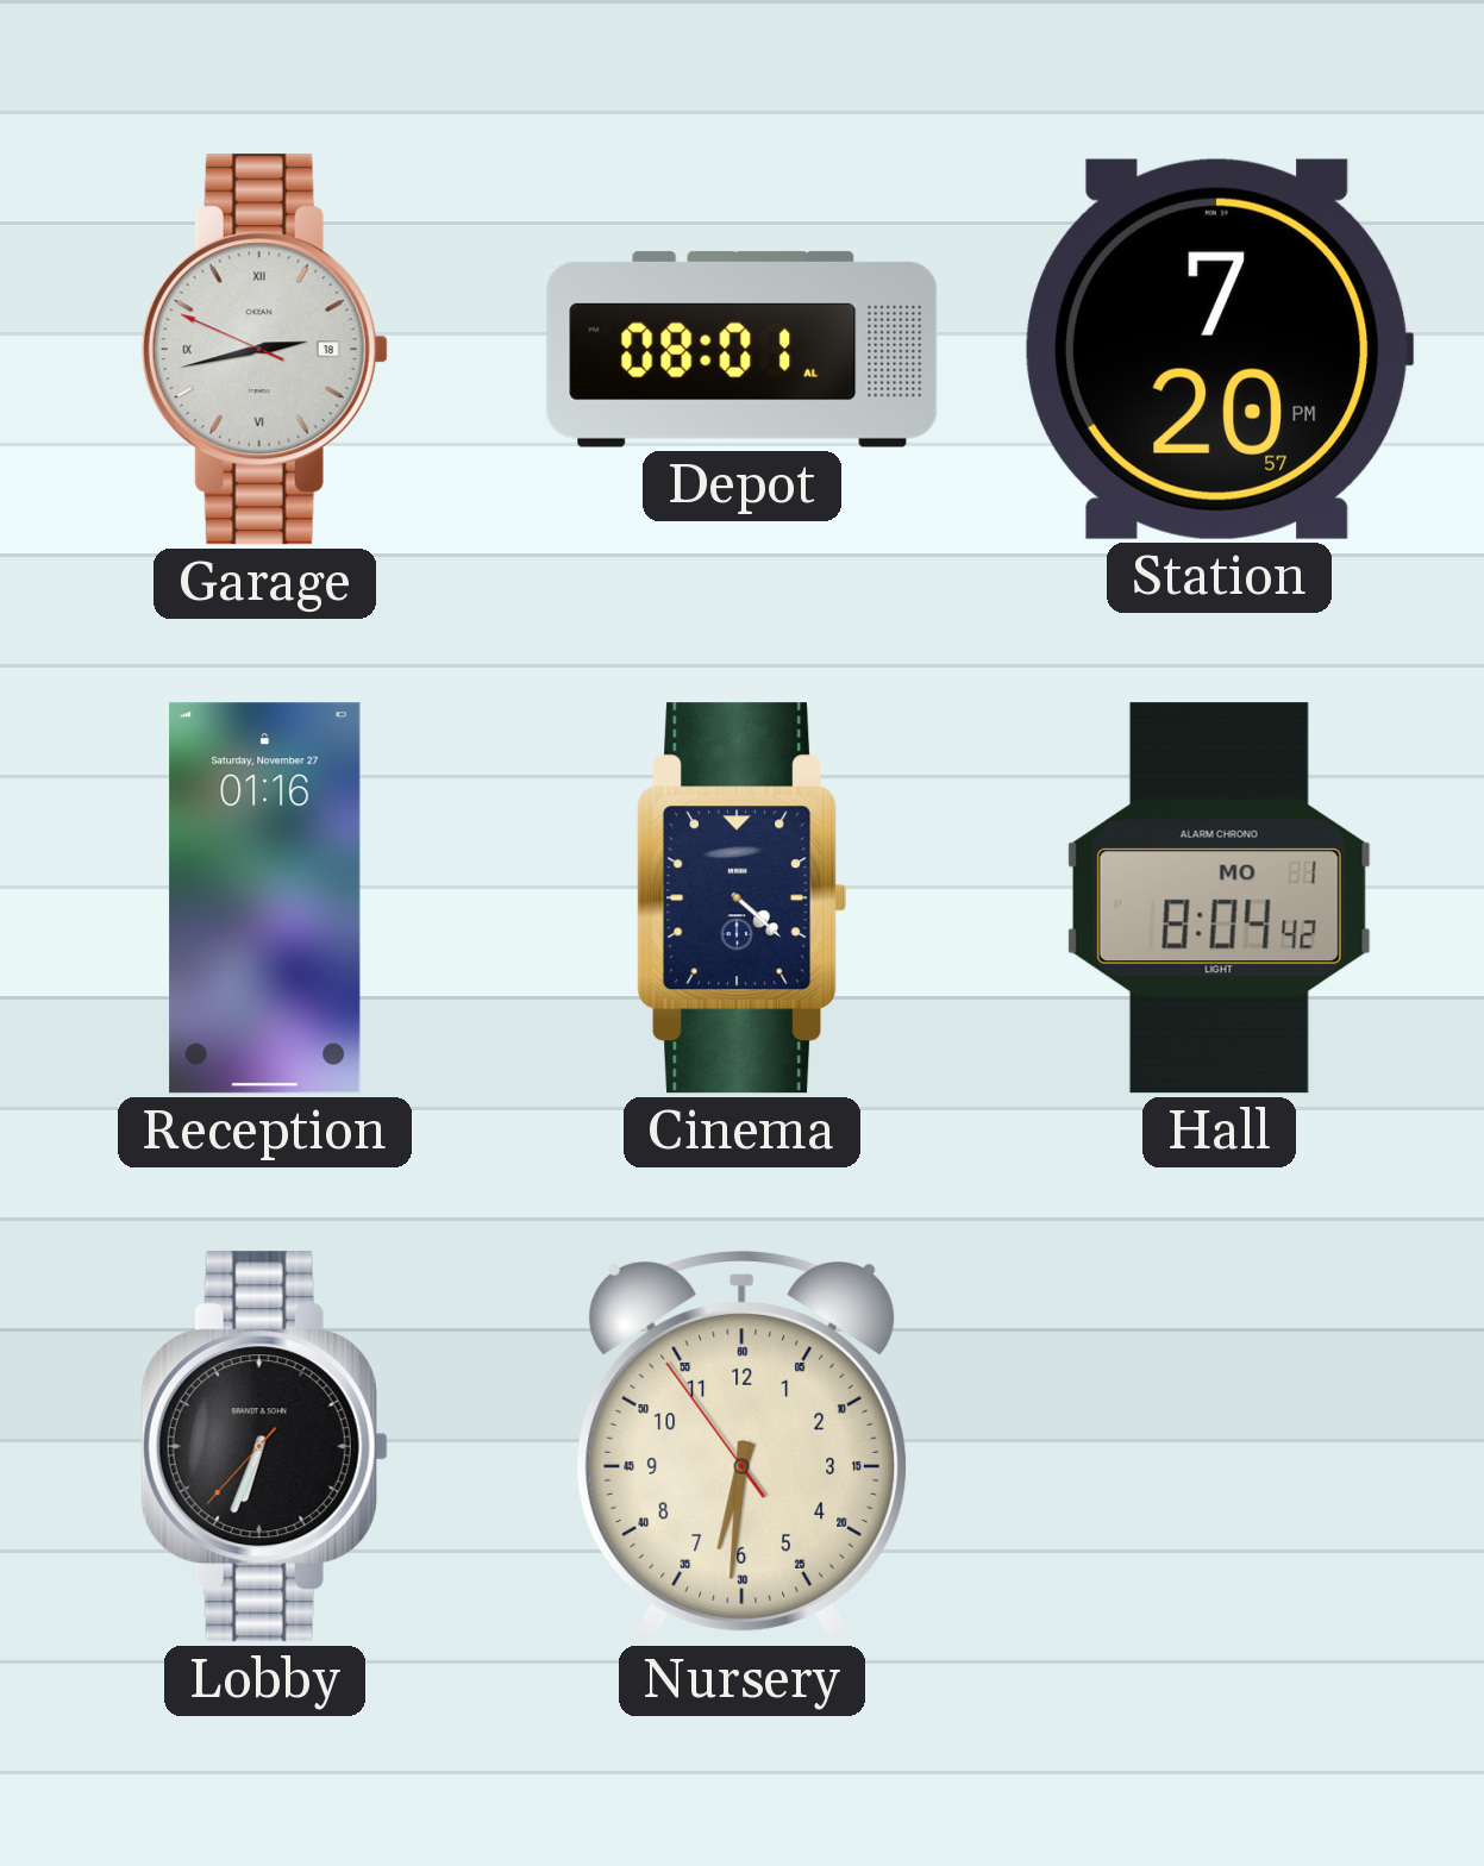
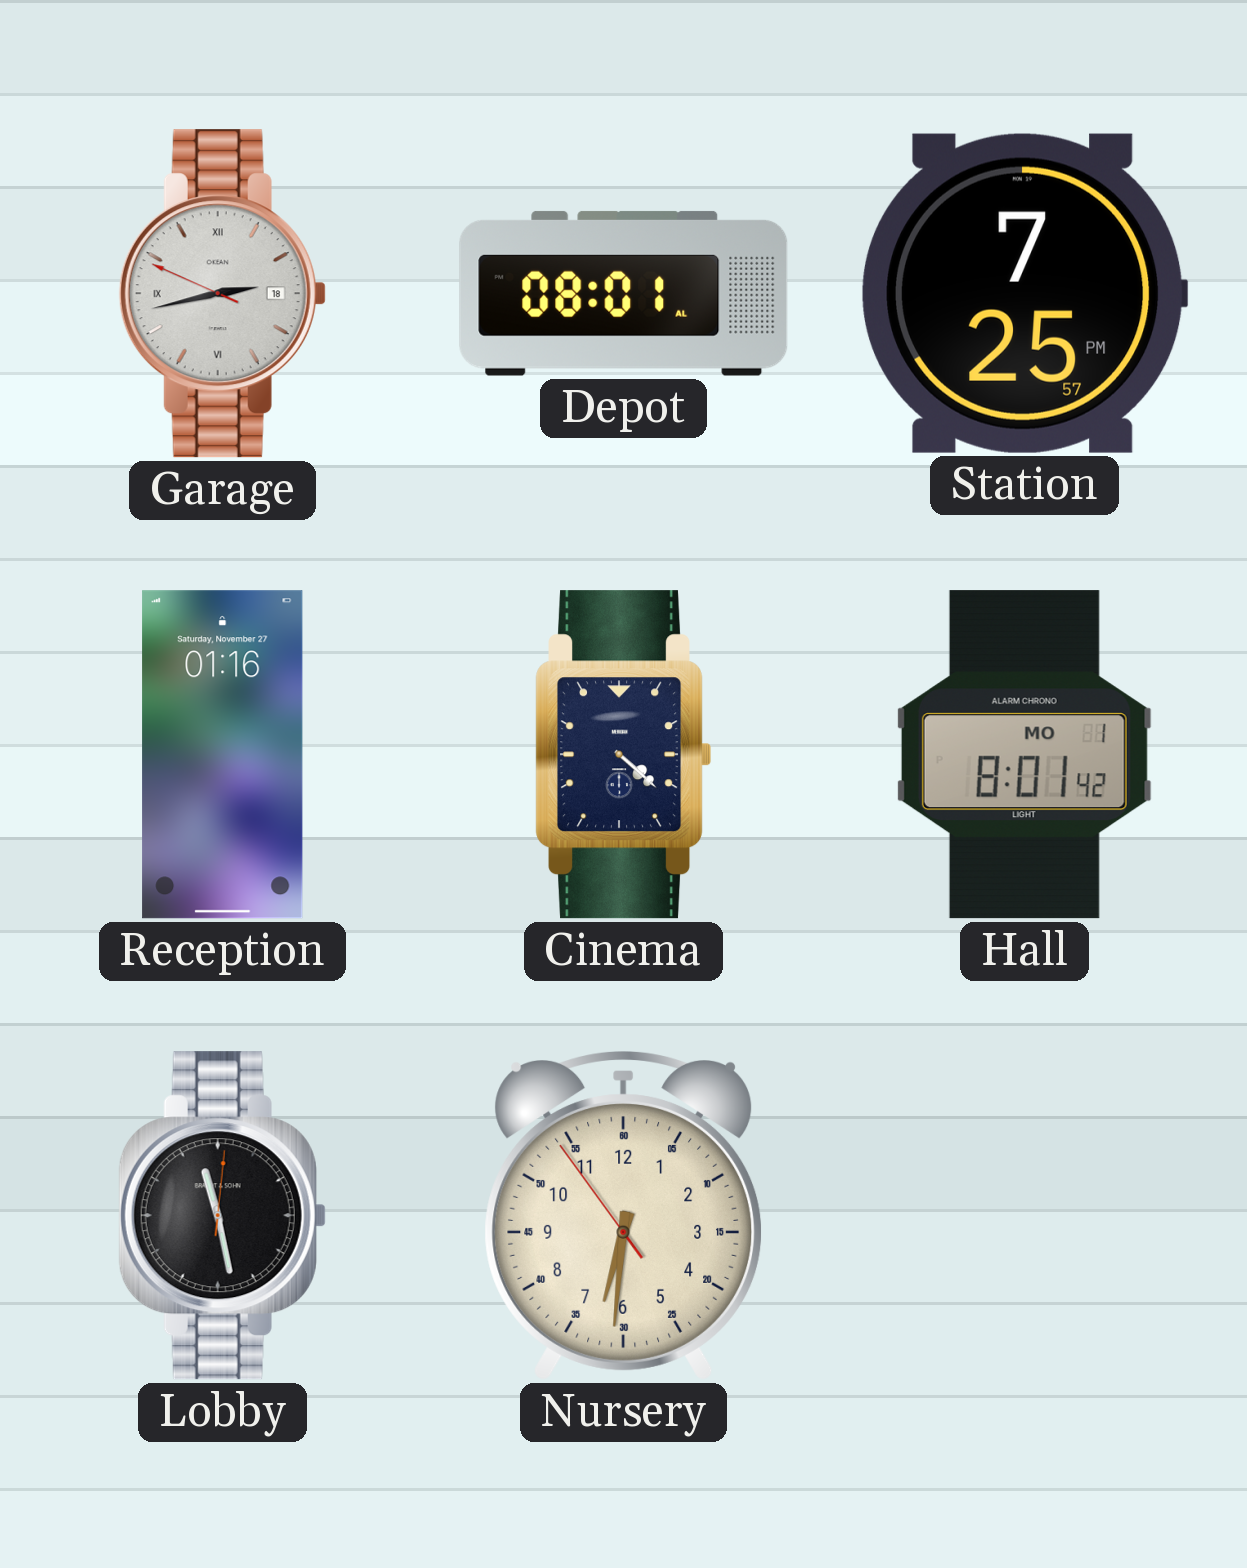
Station: 7:20 -> 7:25 (1025, 293)
Hall: 8:04 -> 8:01 (1024, 755)
Lobby: 6:33 -> 11:28 (222, 1216)
